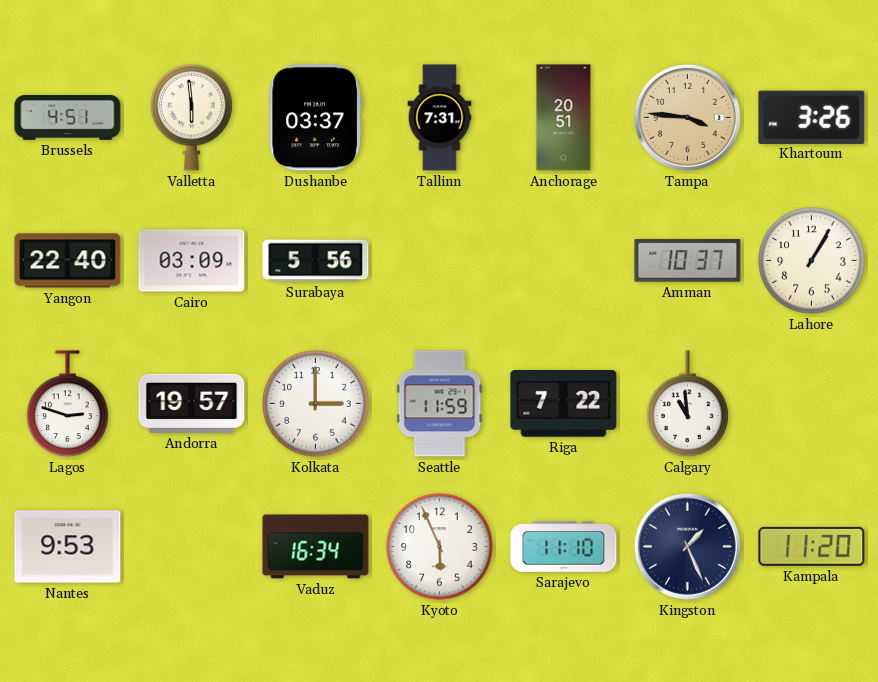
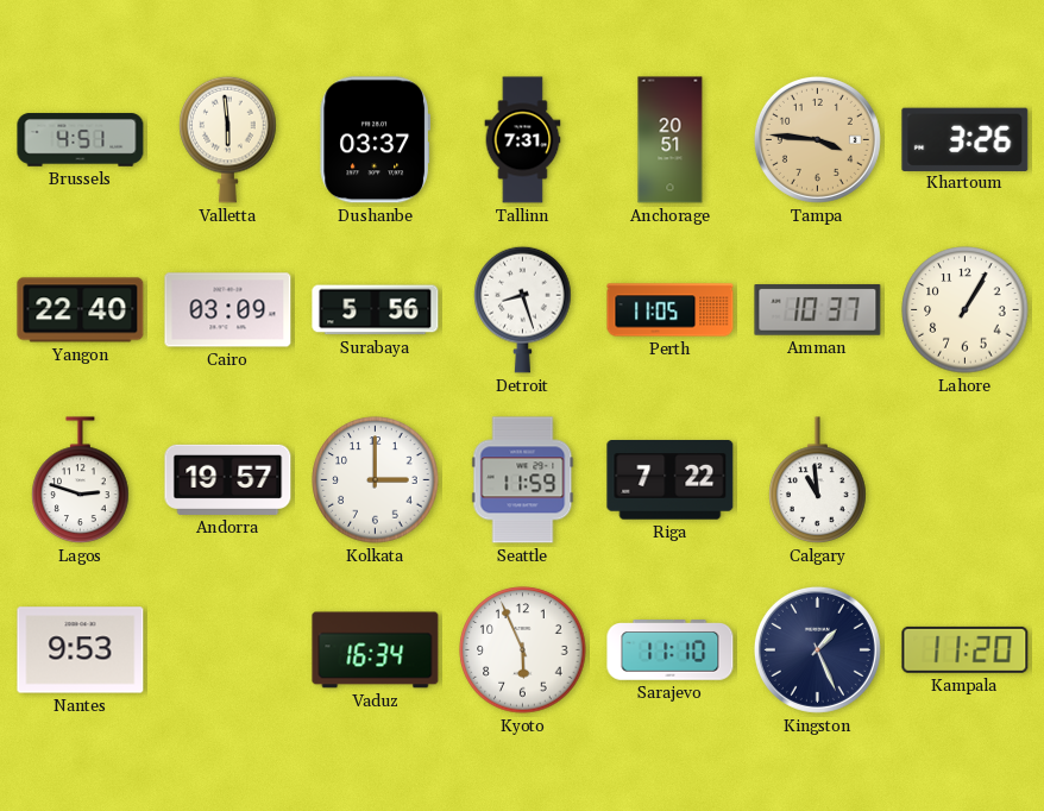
Detroit: none -> 8:27 (523, 309)
Perth: none -> 11:05 (671, 310)
